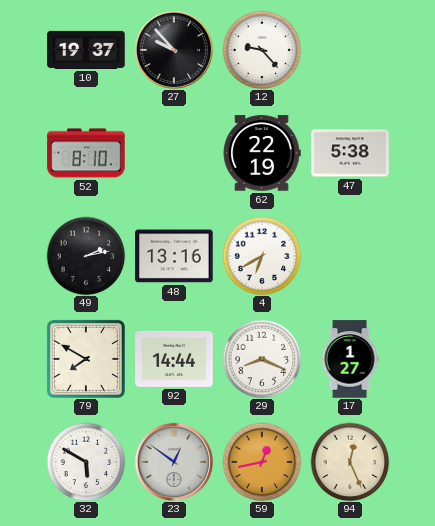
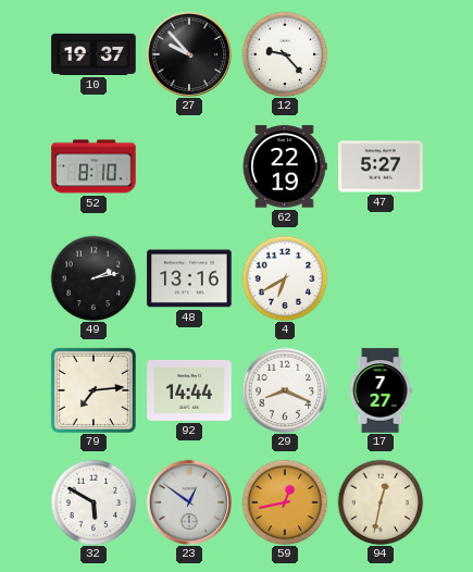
47: 5:38 -> 5:27 (381, 166)
79: 7:50 -> 7:14 (94, 390)
17: 1:27 -> 7:27 (381, 390)
94: 12:26 -> 12:32 (381, 502)
